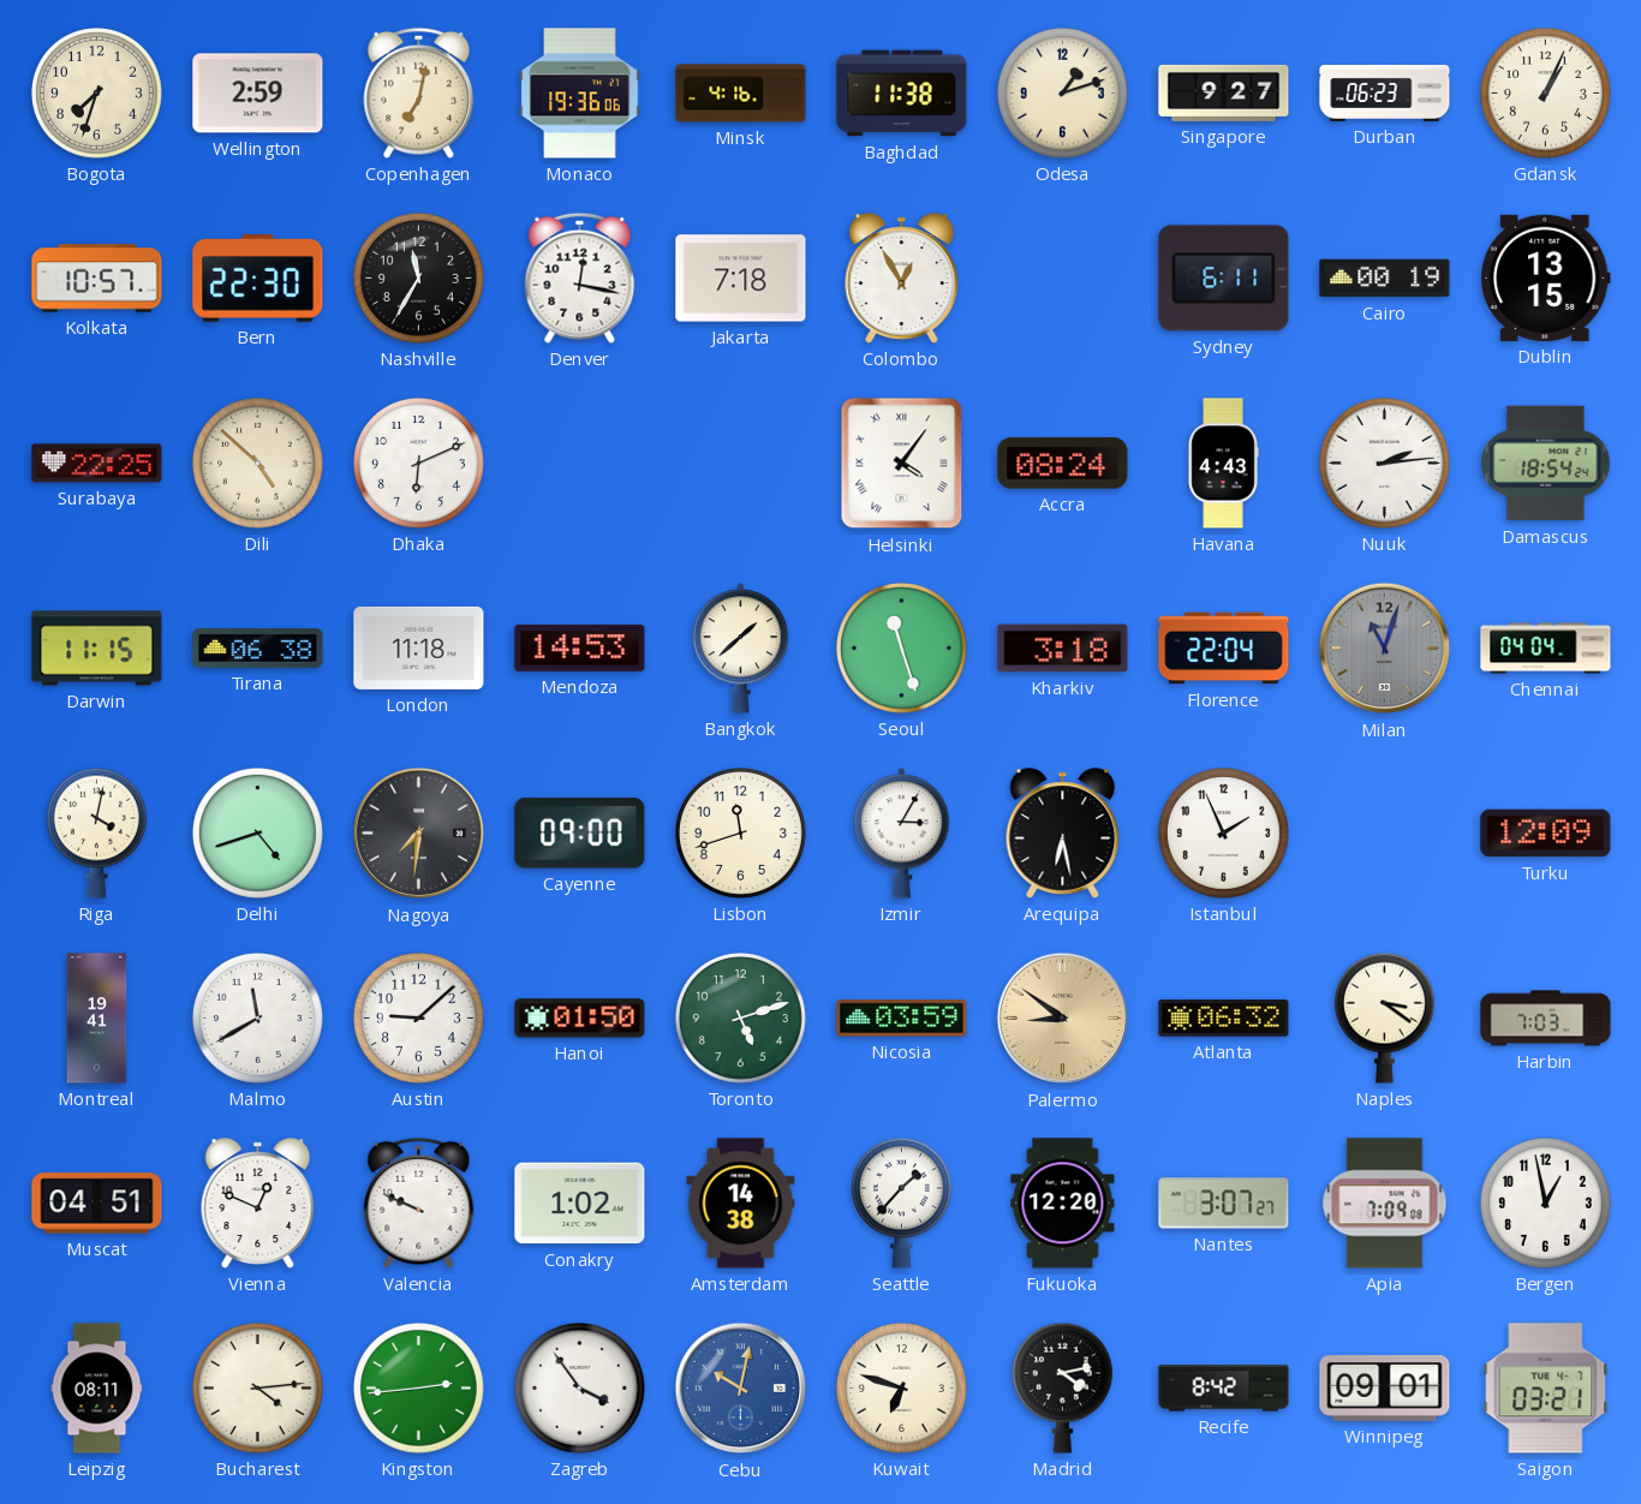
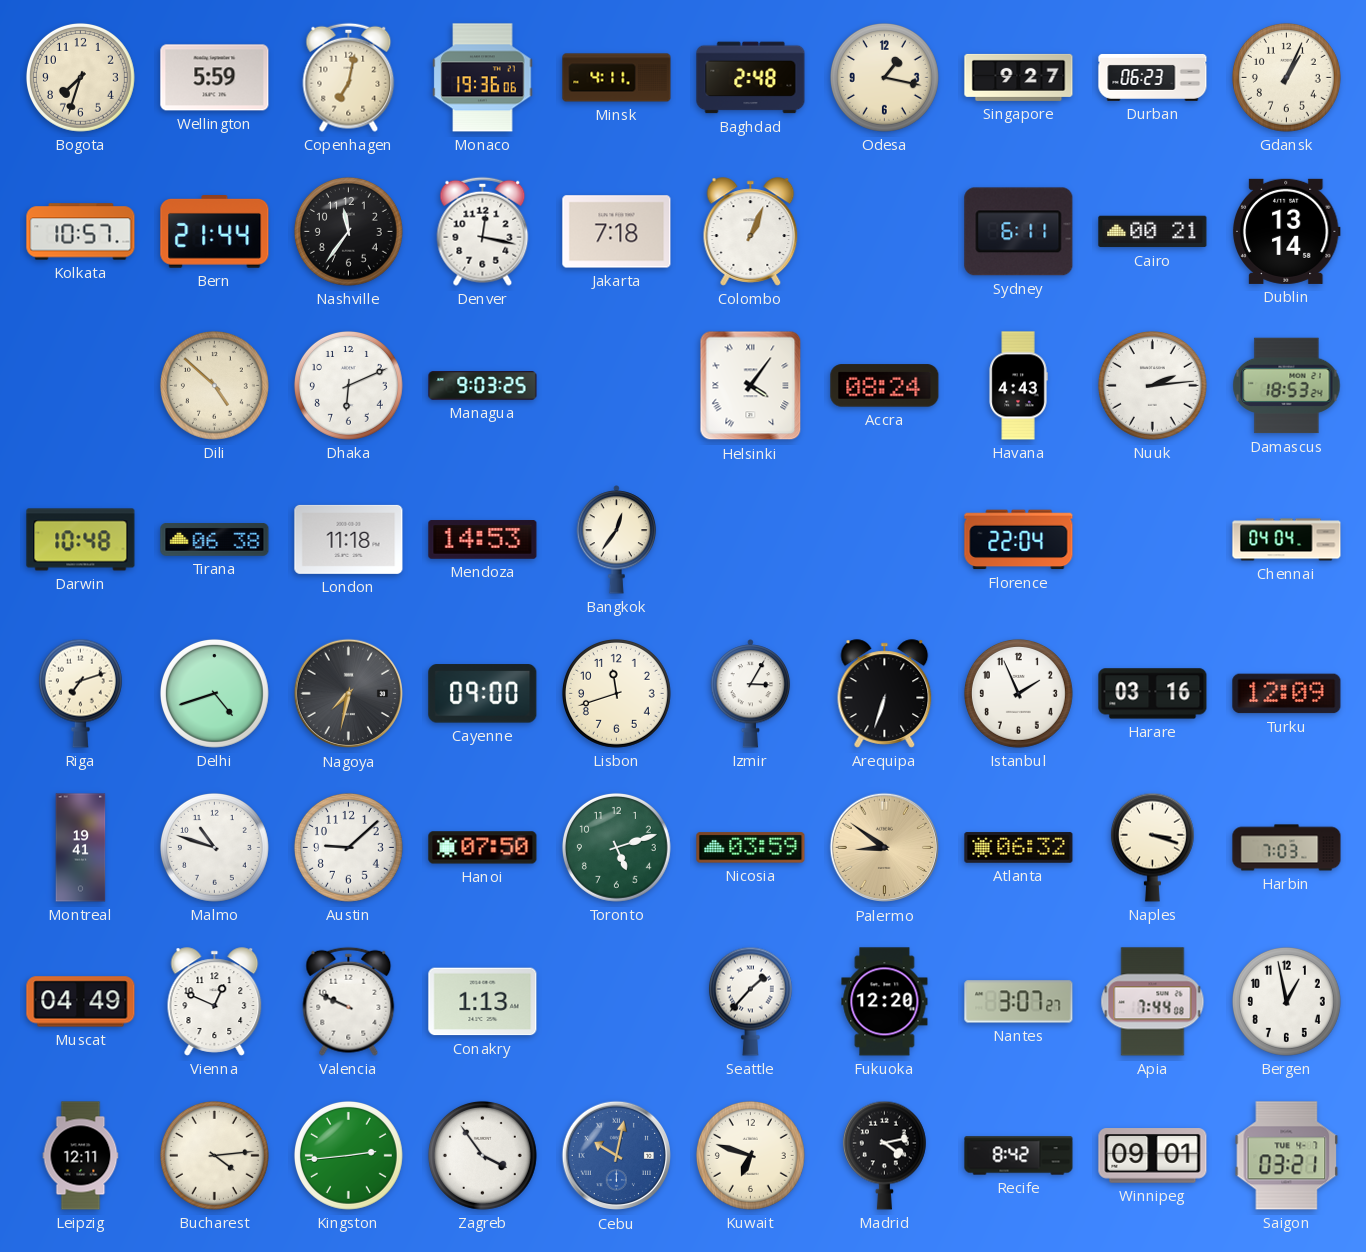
Wellington: 2:59 -> 5:59 (215, 78)
Minsk: 4:16 -> 4:11 (617, 78)
Baghdad: 11:38 -> 2:48 (751, 78)
Odesa: 1:12 -> 1:17 (884, 77)
Bern: 22:30 -> 21:44 (215, 232)
Nashville: 11:35 -> 11:36 (348, 231)
Colombo: 12:55 -> 1:04 (751, 232)
Cairo: 00:19 -> 00:21 (1153, 232)
Dublin: 13:15 -> 13:14 (1286, 231)
Surabaya: 22:25 -> none (97, 464)
Managua: none -> 9:03 (483, 386)
Damascus: 18:54 -> 18:53 (1287, 386)
Darwin: 11:15 -> 10:48 (81, 540)
Bangkok: 1:38 -> 12:36 (617, 540)
Seoul: 11:27 -> none (901, 647)
Kharkiv: 3:18 -> none (1063, 649)
Milan: 11:03 -> none (1385, 649)
Riga: 4:02 -> 7:12 (80, 693)
Nagoya: 7:31 -> 7:32 (349, 694)
Arequipa: 6:28 -> 6:33 (885, 694)
Harare: none -> 03:16 (1153, 694)
Malmo: 11:40 -> 10:48 (214, 847)
Hanoi: 01:50 -> 07:50 (483, 848)
Naples: 3:21 -> 3:18 (1152, 847)
Muscat: 04:51 -> 04:49 (81, 1002)
Conakry: 1:02 -> 1:13 (483, 1002)
Amsterdam: 14:38 -> none (741, 1204)
Apia: 7:09 -> 7:44 (1153, 1002)
Leipzig: 08:11 -> 12:11 (81, 1156)
